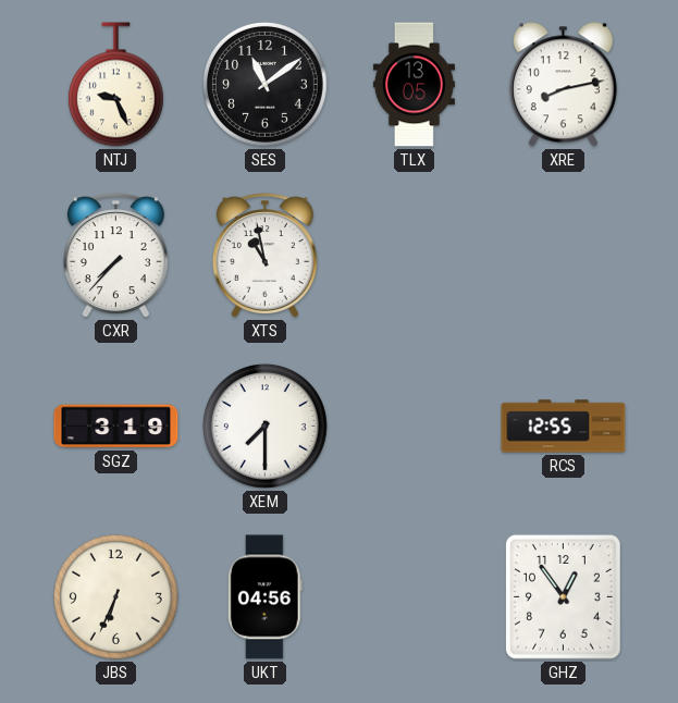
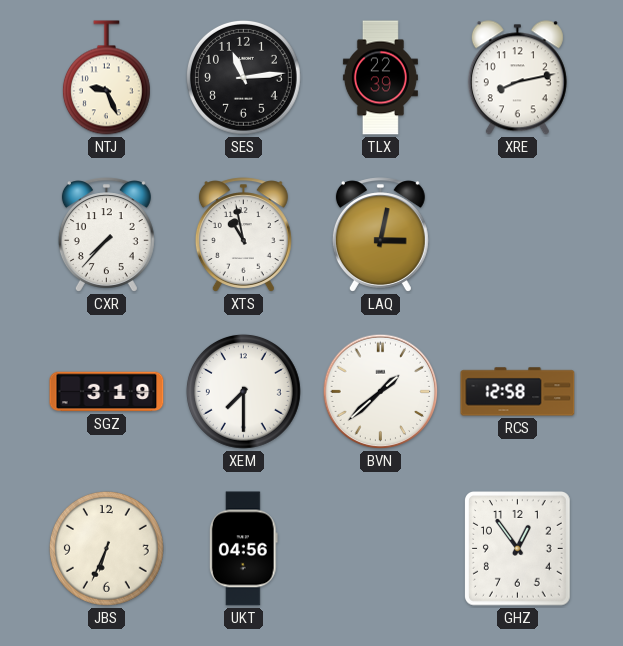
SES: 11:09 -> 11:14 (243, 77)
TLX: 13:05 -> 22:39 (380, 78)
LAQ: none -> 3:02 (380, 235)
BVN: none -> 1:38 (381, 392)
RCS: 12:55 -> 12:58 (518, 392)
